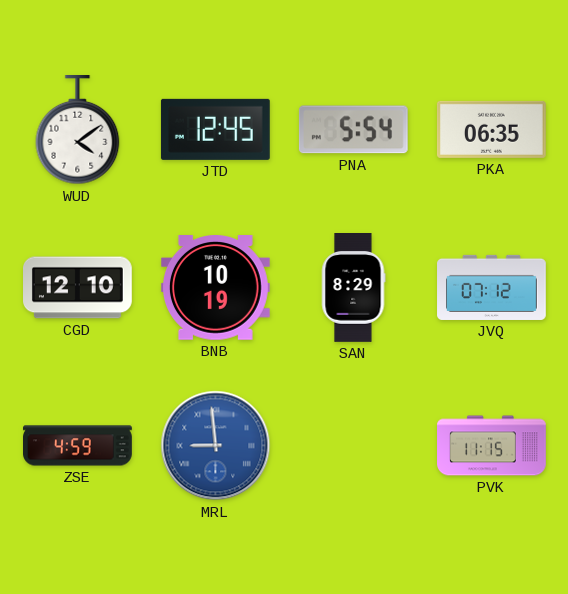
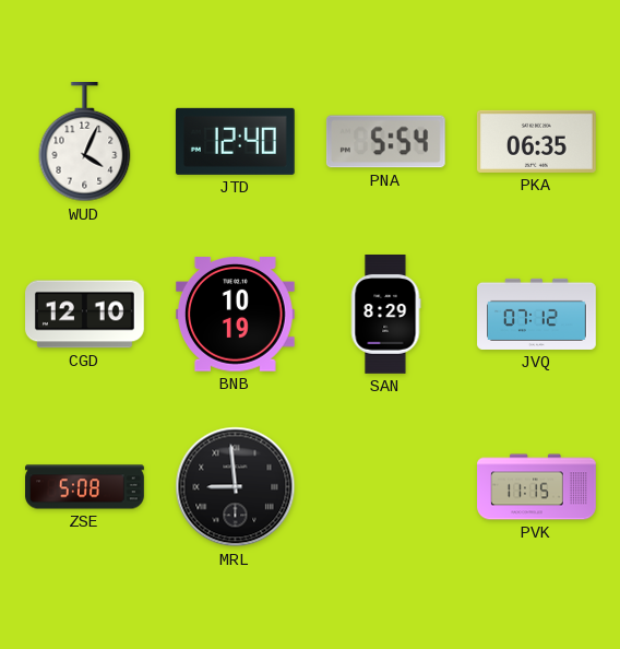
WUD: 4:09 -> 4:04 (85, 143)
JTD: 12:45 -> 12:40 (235, 141)
ZSE: 4:59 -> 5:08 (85, 487)
MRL dial: blue -> black (236, 487)
